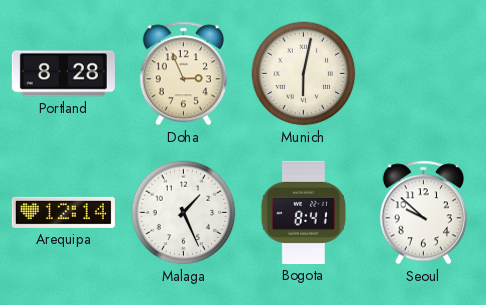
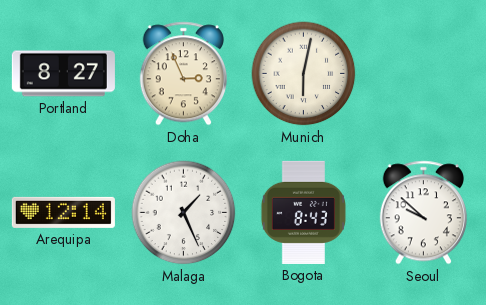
Portland: 8:28 -> 8:27 (63, 74)
Bogota: 8:41 -> 8:43 (303, 212)
